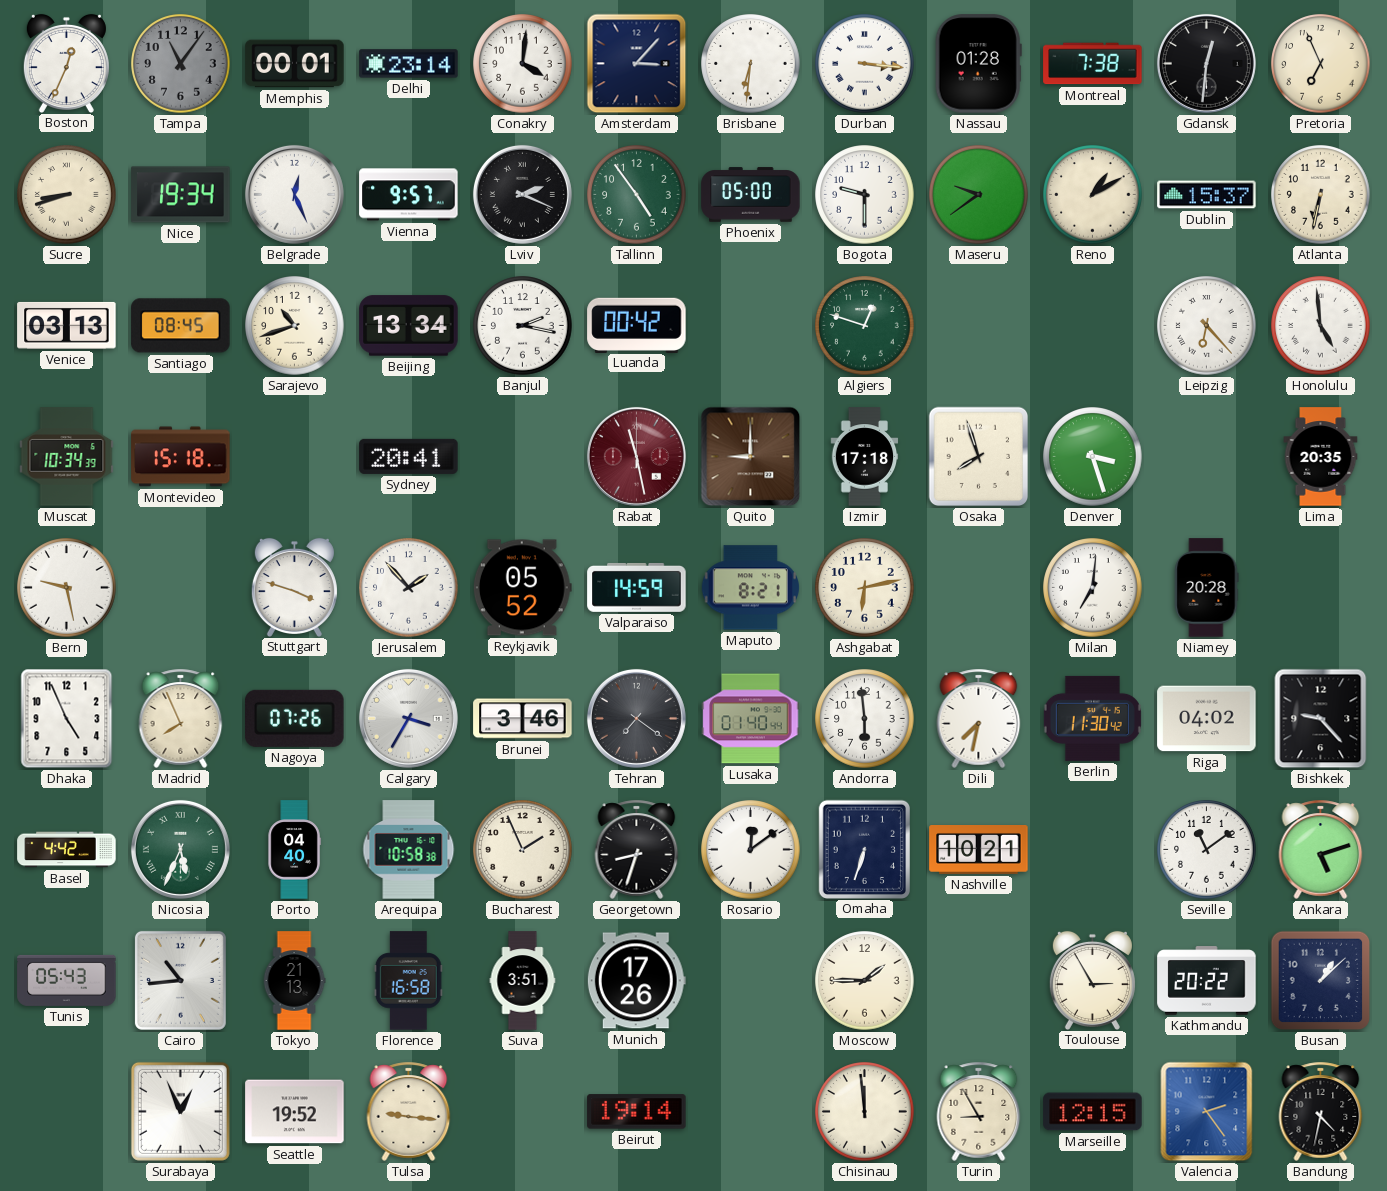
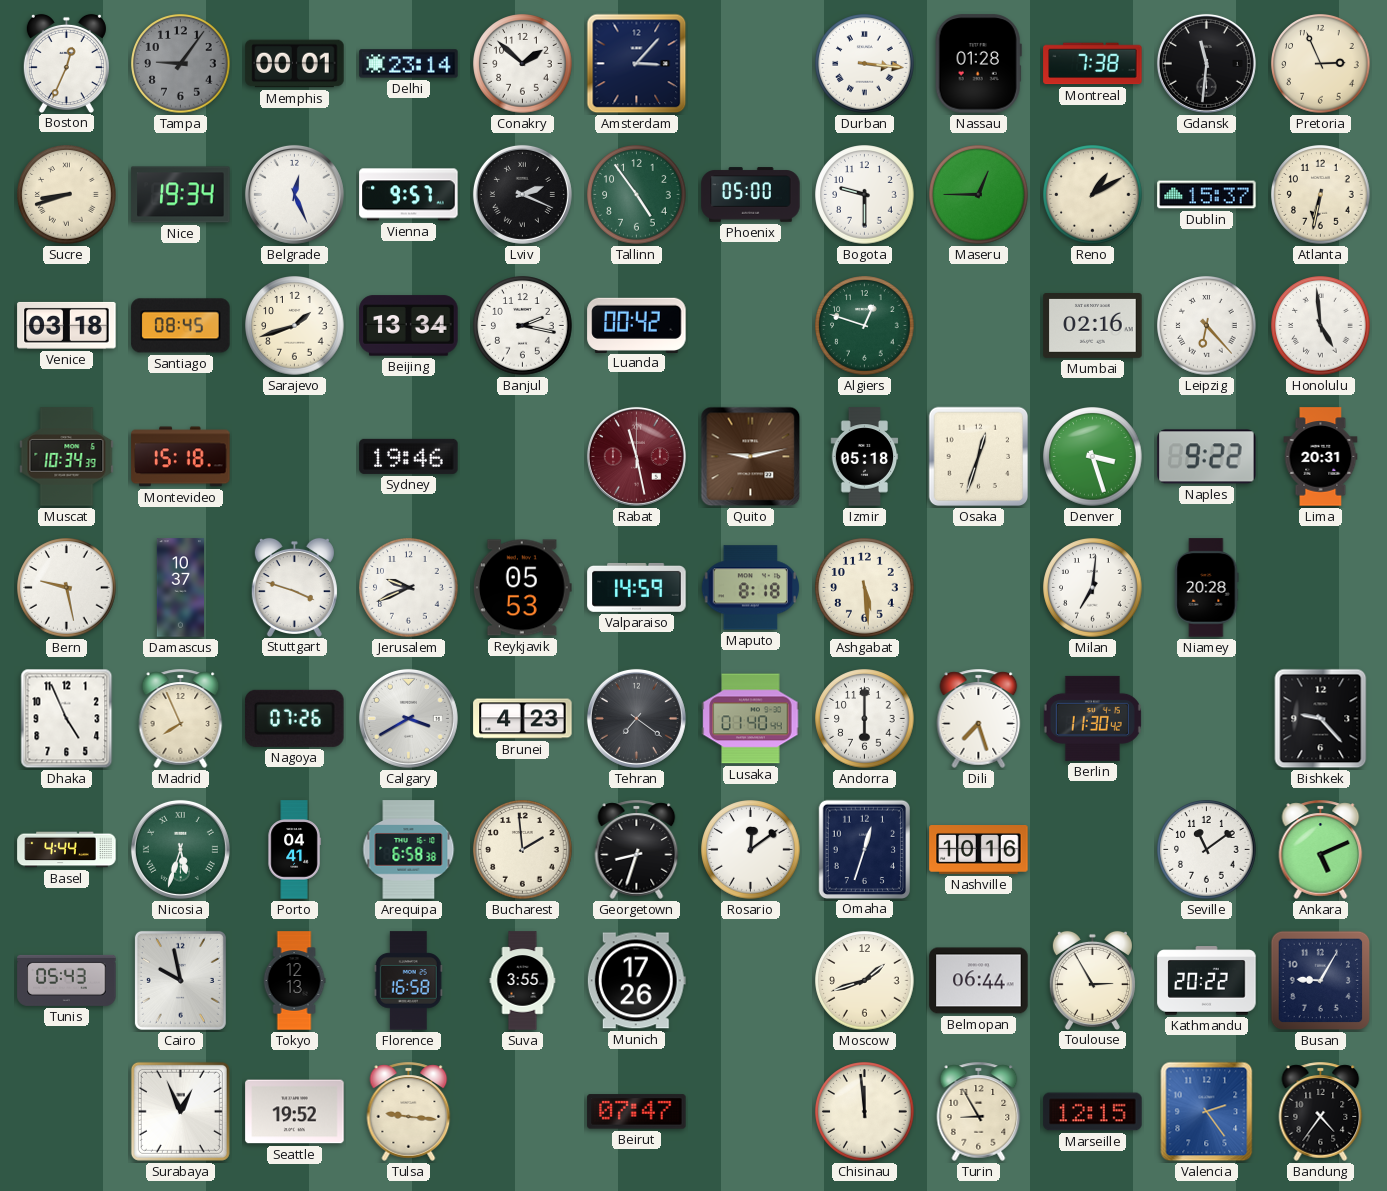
Tampa: 11:06 -> 9:06 (181, 64)
Conakry: 4:01 -> 1:52 (523, 64)
Brisbane: 6:31 -> none (751, 64)
Gdansk: 12:31 -> 11:31 (1206, 63)
Pretoria: 6:56 -> 2:56 (1321, 64)
Maseru: 9:39 -> 12:45 (979, 195)
Venice: 03:13 -> 03:18 (67, 325)
Sarajevo: 10:42 -> 1:42 (295, 326)
Mumbai: none -> 02:16 (1093, 326)
Sydney: 20:41 -> 19:46 (409, 456)
Quito: 9:00 -> 9:13 (751, 457)
Izmir: 17:18 -> 05:18 (865, 457)
Osaka: 7:57 -> 12:33 (979, 457)
Naples: none -> 9:22 (1207, 457)
Lima: 20:35 -> 20:31 (1321, 457)
Damascus: none -> 10:37 (180, 588)
Jerusalem: 1:53 -> 9:41 (409, 588)
Reykjavik: 05:52 -> 05:53 (522, 588)
Maputo: 8:21 -> 8:18 (750, 588)
Ashgabat: 6:13 -> 5:29 (865, 588)
Calgary: 3:35 -> 3:40 (408, 718)
Brunei: 3:46 -> 4:23 (523, 719)
Andorra: 5:59 -> 6:00 (865, 719)
Dili: 7:32 -> 7:27 (979, 718)
Riga: 04:02 -> none (1207, 719)
Basel: 4:42 -> 4:44 (67, 850)
Nicosia: 5:34 -> 5:33 (180, 849)
Porto: 04:40 -> 04:41 (294, 850)
Arequipa: 10:58 -> 6:58 (409, 850)
Bucharest: 1:56 -> 1:59 (523, 850)
Omaha: 6:33 -> 12:33 (864, 849)
Nashville: 10:21 -> 10:16 (979, 850)
Ankara: 5:12 -> 5:11 (1321, 849)
Cairo: 10:44 -> 9:58 (180, 980)
Tokyo: 21:13 -> 12:13 (294, 981)
Suva: 3:51 -> 3:55 (523, 981)
Moscow: 1:45 -> 1:42 (865, 981)
Belmopan: none -> 06:44 (979, 981)
Busan: 1:08 -> 9:05 (1321, 981)
Beirut: 19:14 -> 07:47 (637, 1112)
Bandung: 4:32 -> 4:36 (1321, 1111)
